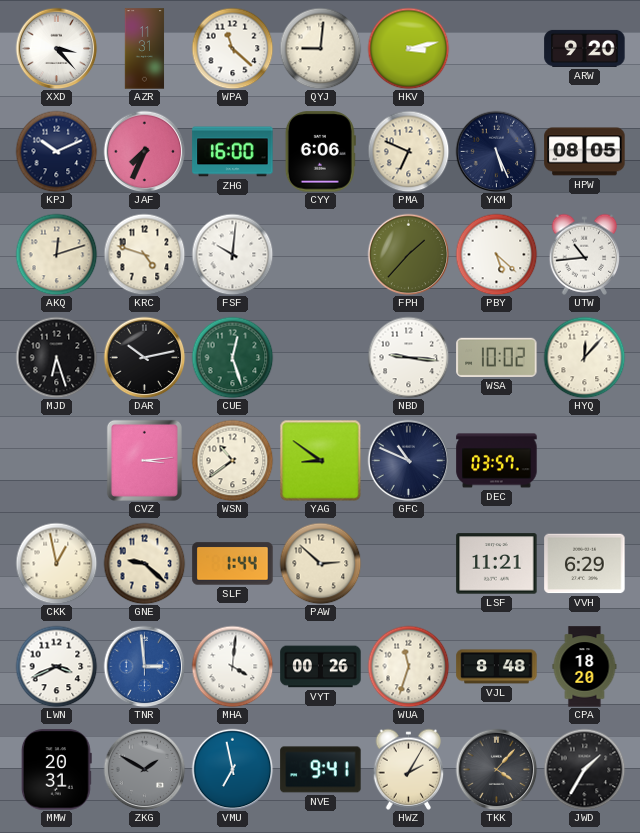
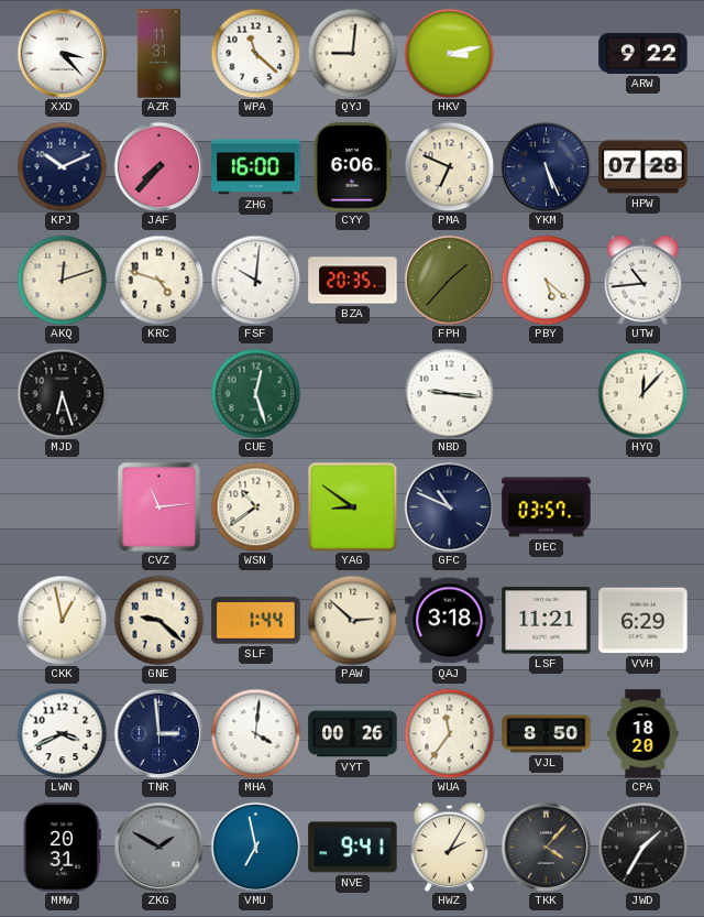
ARW: 9:20 -> 9:22 (643, 53)
JAF: 7:34 -> 7:37 (158, 166)
HPW: 08:05 -> 07:28 (643, 167)
BZA: none -> 20:35 (353, 281)
DAR: 10:13 -> none (144, 357)
WSA: 10:02 -> none (497, 357)
CVZ: 3:14 -> 11:14 (158, 506)
QAJ: none -> 3:18 (450, 621)
TNR dial: blue -> navy (158, 733)
WUA: 11:33 -> 11:36 (449, 733)
VJL: 8:48 -> 8:50 (547, 734)
